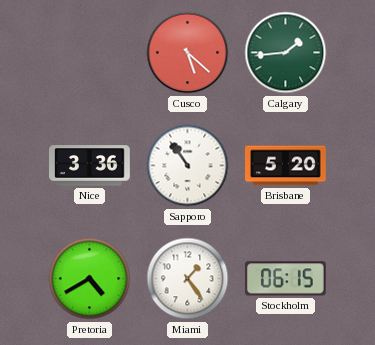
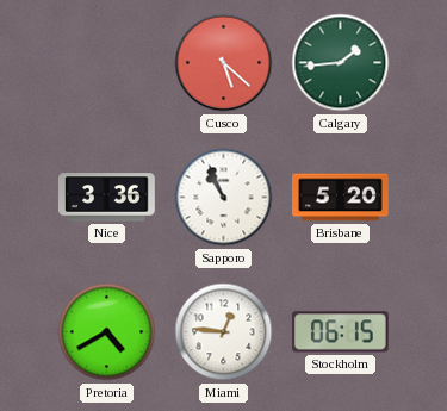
Sapporo: 10:54 -> 10:56 (224, 198)
Miami: 1:24 -> 12:46 (224, 332)
